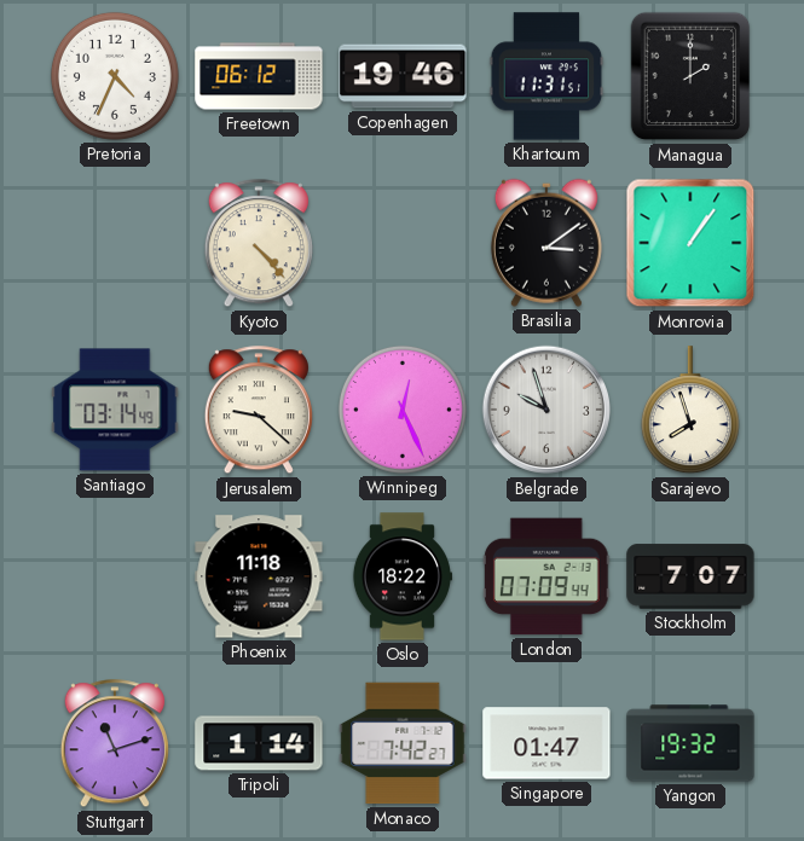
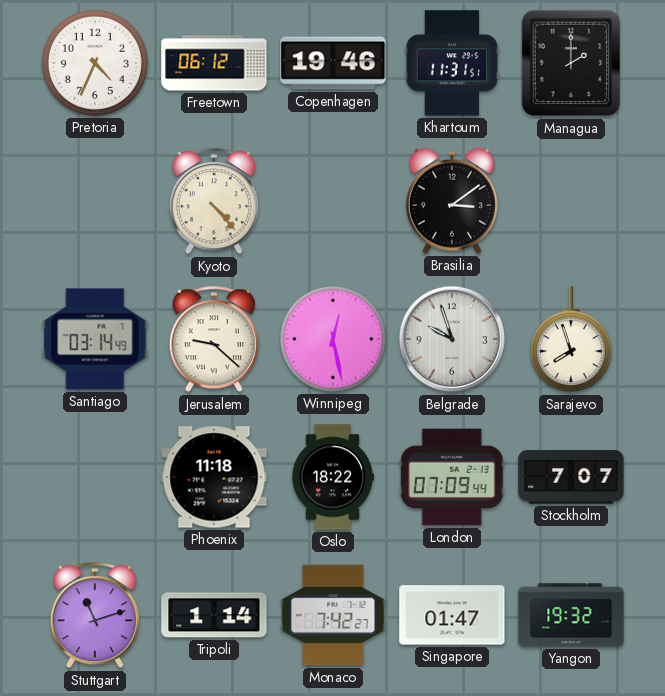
Monrovia: 1:06 -> none (690, 243)
Winnipeg: 12:26 -> 12:28 (333, 339)
